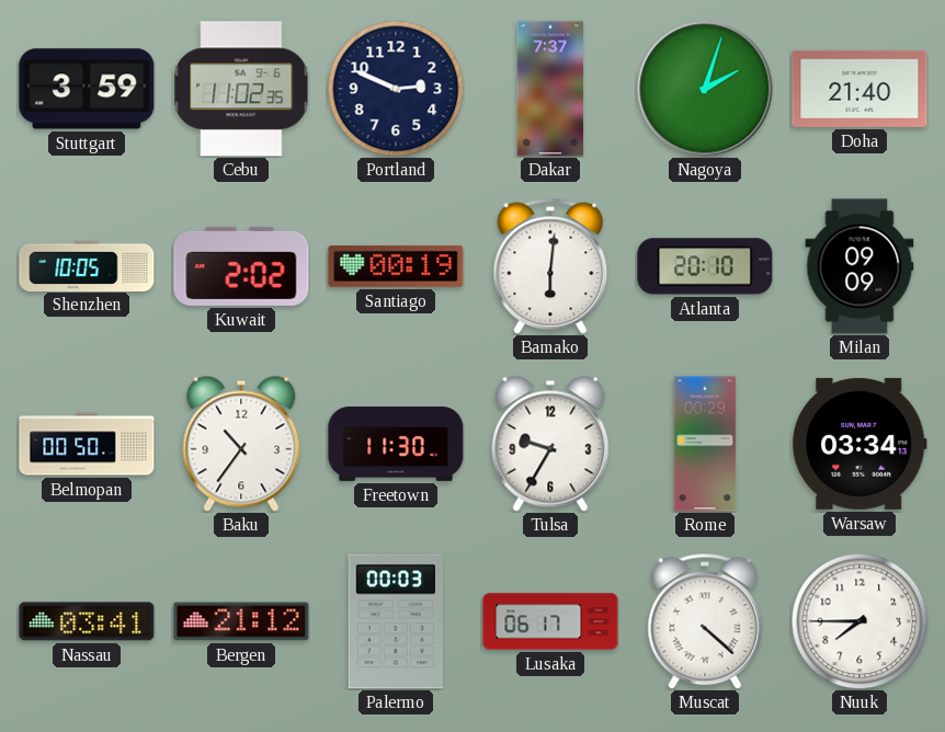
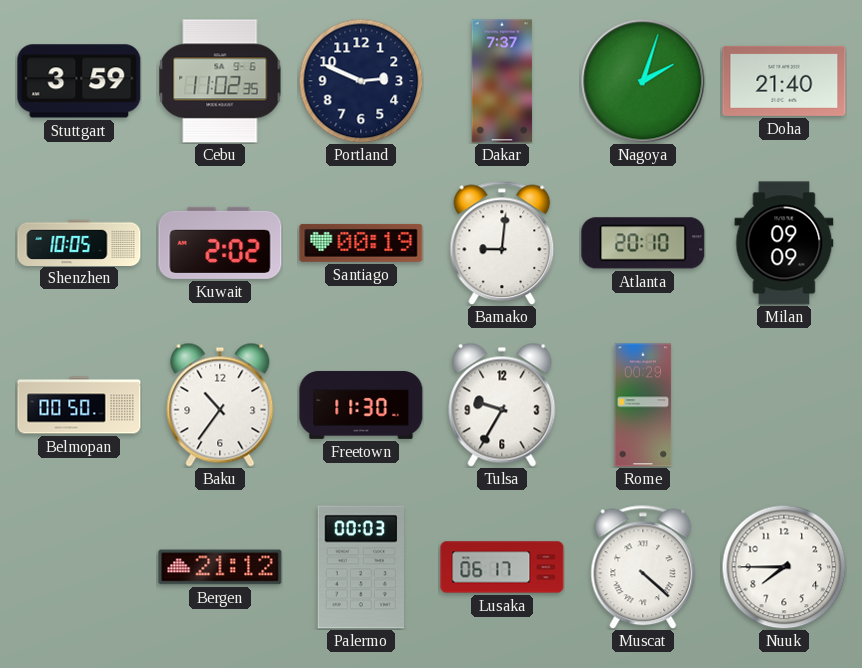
Bamako: 6:01 -> 9:01 (502, 243)
Warsaw: 03:34 -> none (859, 444)
Nassau: 03:41 -> none (87, 621)
